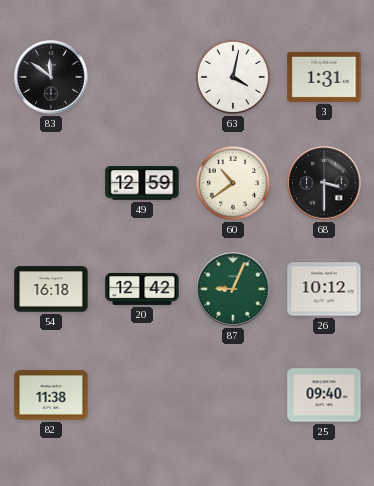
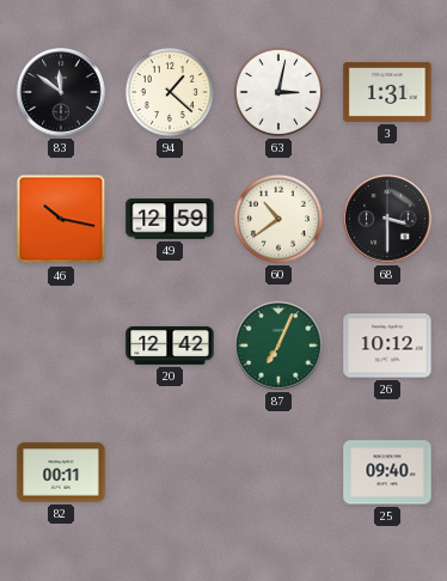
94: none -> 1:22 (170, 92)
63: 4:02 -> 3:02 (278, 92)
46: none -> 10:17 (61, 219)
54: 16:18 -> none (51, 289)
87: 9:04 -> 7:04 (278, 345)
82: 11:38 -> 00:11 (61, 472)
